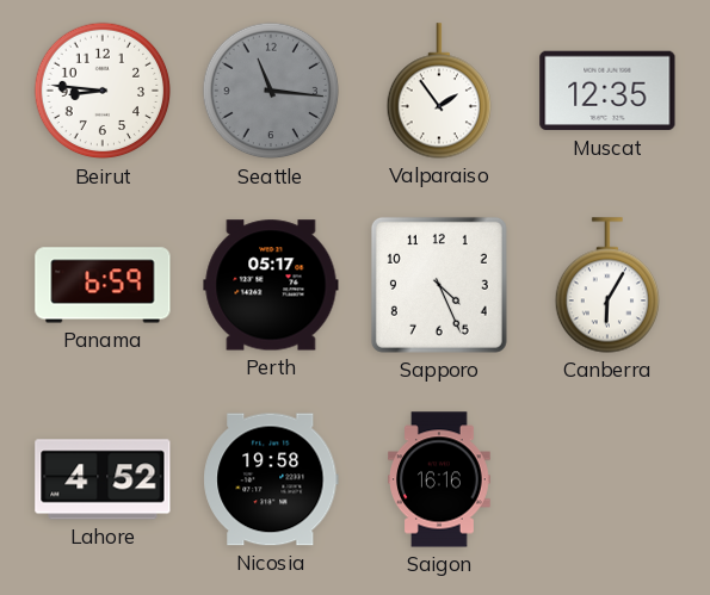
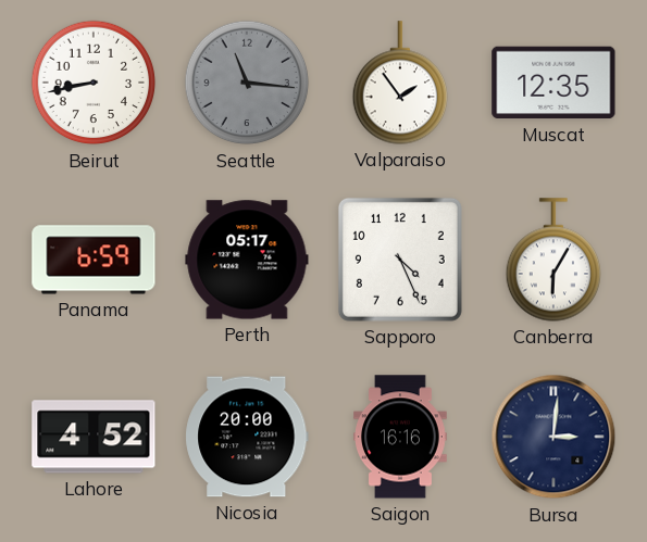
Beirut: 8:46 -> 8:43 (94, 83)
Nicosia: 19:58 -> 20:00 (247, 437)
Bursa: none -> 3:01 (553, 437)
